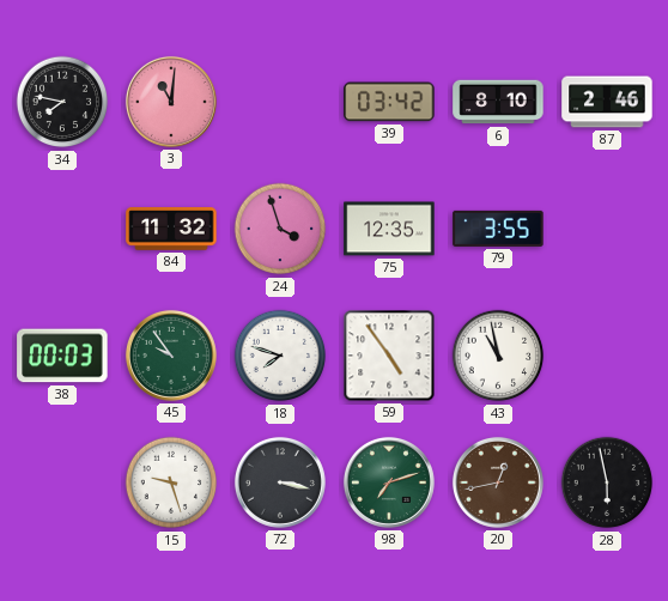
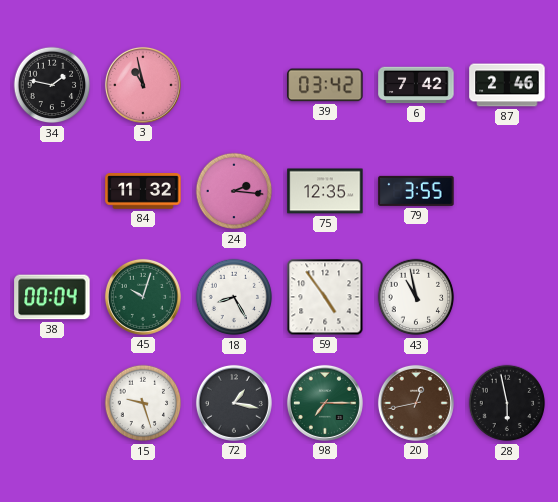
34: 7:47 -> 1:47 (52, 85)
3: 11:01 -> 10:58 (143, 85)
6: 8:10 -> 7:42 (416, 85)
24: 3:57 -> 2:16 (234, 191)
38: 00:03 -> 00:04 (52, 297)
45: 9:54 -> 10:03 (143, 297)
18: 7:48 -> 8:25 (234, 297)
72: 3:17 -> 1:17 (234, 403)
98: 7:12 -> 7:15 (325, 403)
